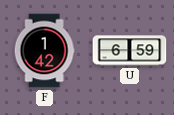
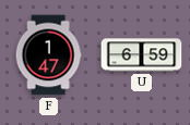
F: 1:42 -> 1:47 (48, 55)
